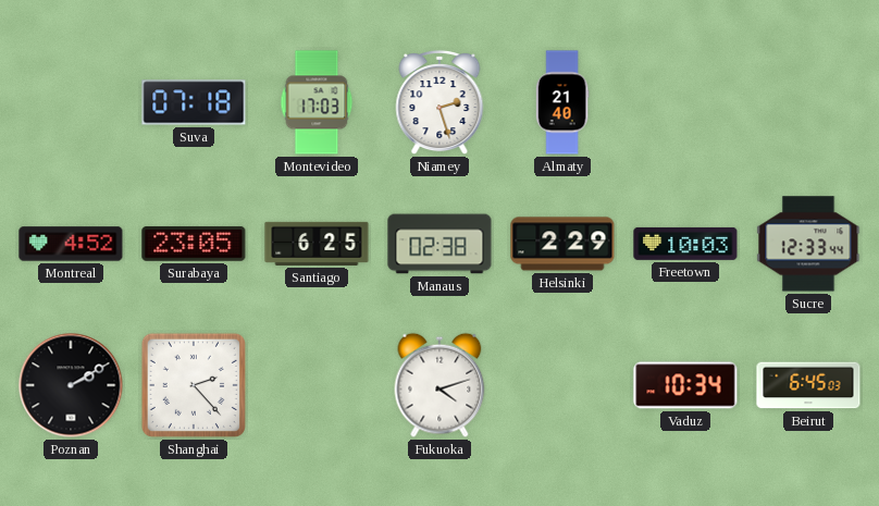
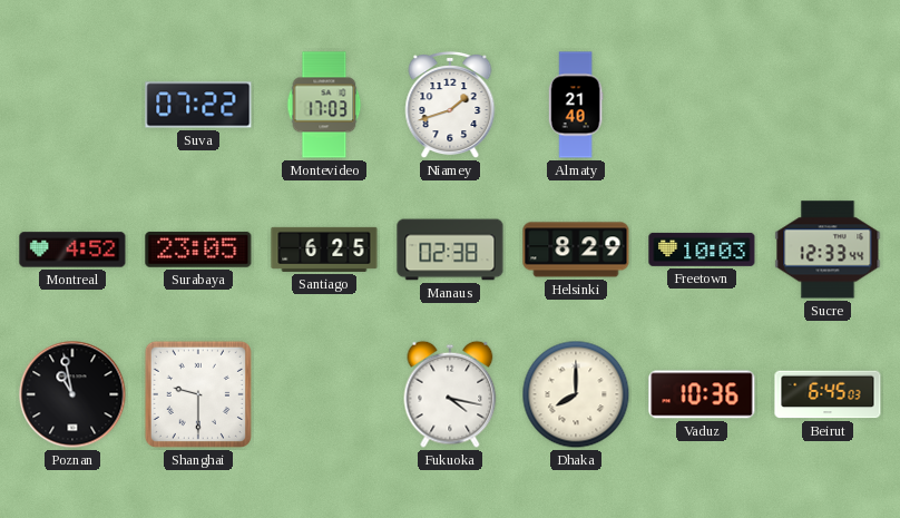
Suva: 07:18 -> 07:22 (198, 105)
Niamey: 2:27 -> 1:42 (450, 105)
Helsinki: 2:29 -> 8:29 (576, 250)
Poznan: 2:10 -> 10:58 (72, 394)
Shanghai: 2:23 -> 9:30 (198, 394)
Fukuoka: 4:12 -> 4:17 (450, 394)
Dhaka: none -> 8:00 (576, 394)
Vaduz: 10:34 -> 10:36 (702, 394)
